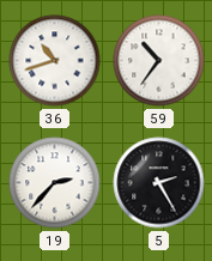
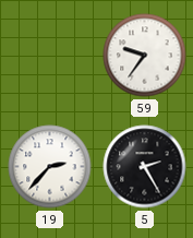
36: 10:42 -> none (55, 61)
59: 10:36 -> 9:36 (145, 56)
